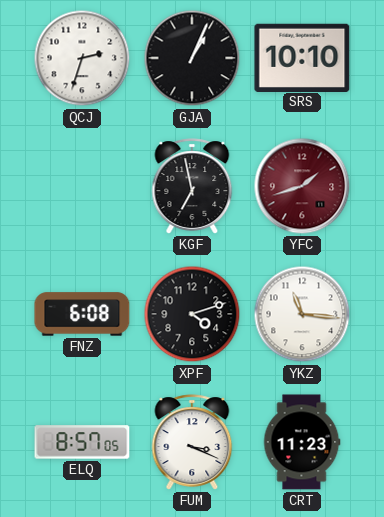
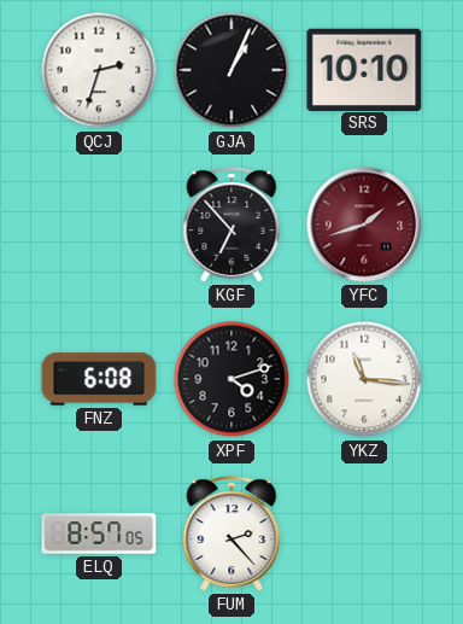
KGF: 6:58 -> 6:53 (231, 224)
FUM: 3:19 -> 2:23 (231, 533)
CRT: 11:23 -> none (302, 442)
